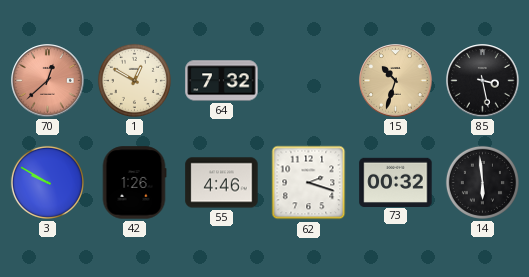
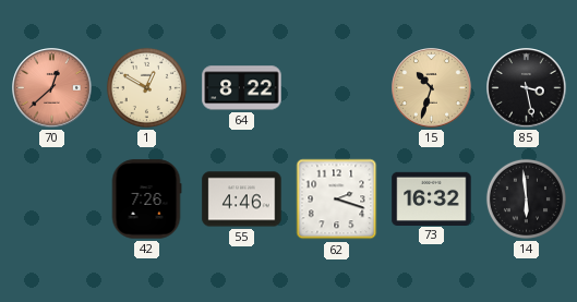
64: 7:32 -> 8:22 (242, 88)
3: 9:50 -> none (47, 182)
42: 1:26 -> 7:26 (146, 200)
73: 00:32 -> 16:32 (432, 198)
